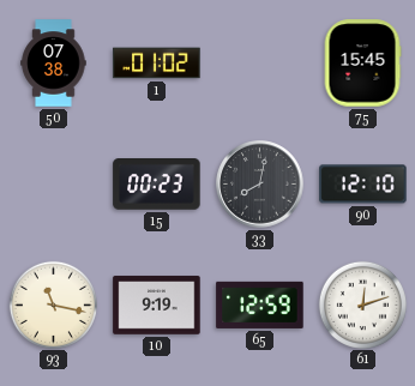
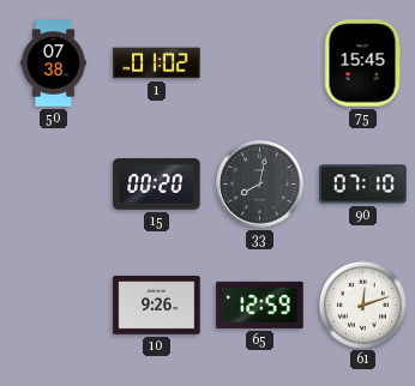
15: 00:23 -> 00:20 (157, 185)
90: 12:10 -> 07:10 (363, 185)
93: 11:17 -> none (53, 304)
10: 9:19 -> 9:26 (157, 306)
